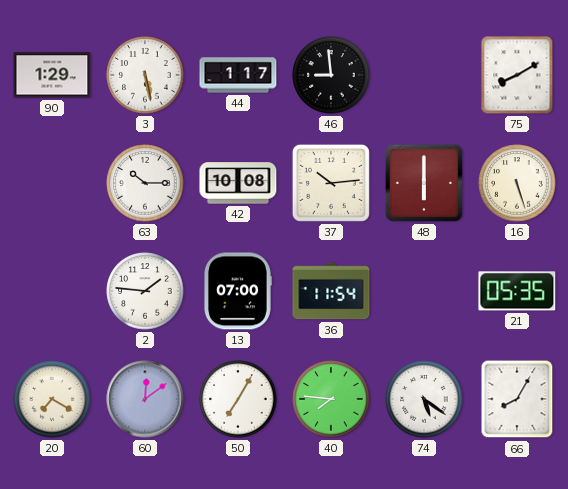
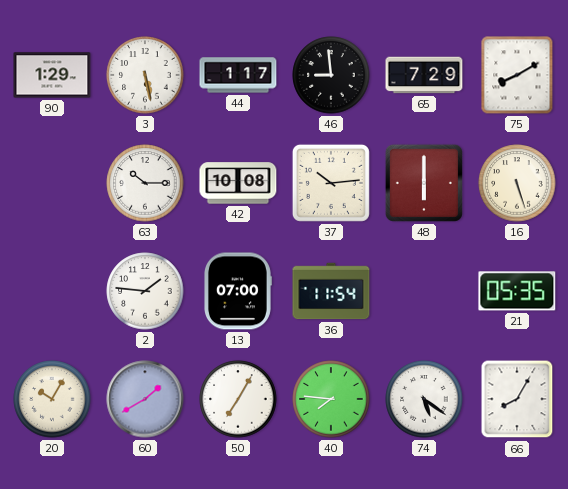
65: none -> 7:29 (424, 75)
20: 7:20 -> 10:05 (52, 399)
60: 12:09 -> 1:40 (145, 399)
